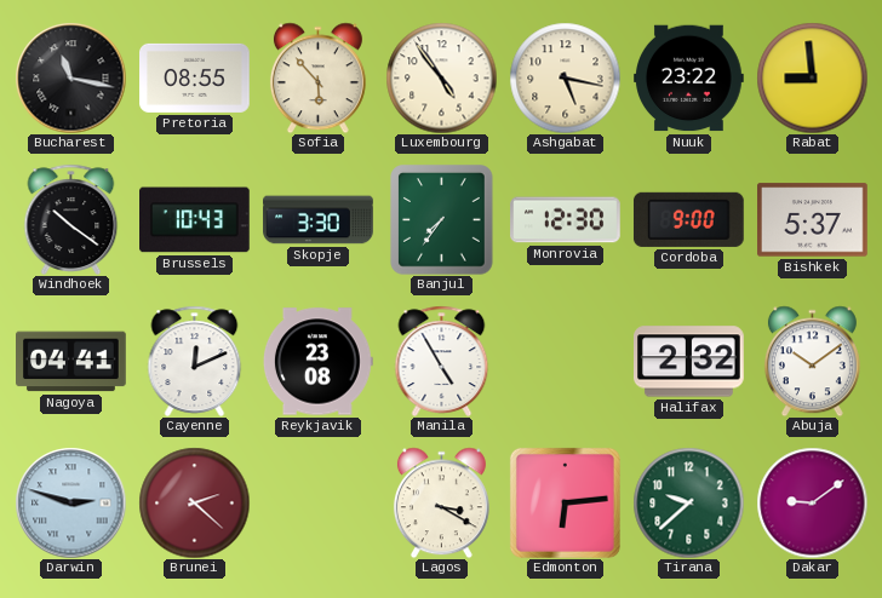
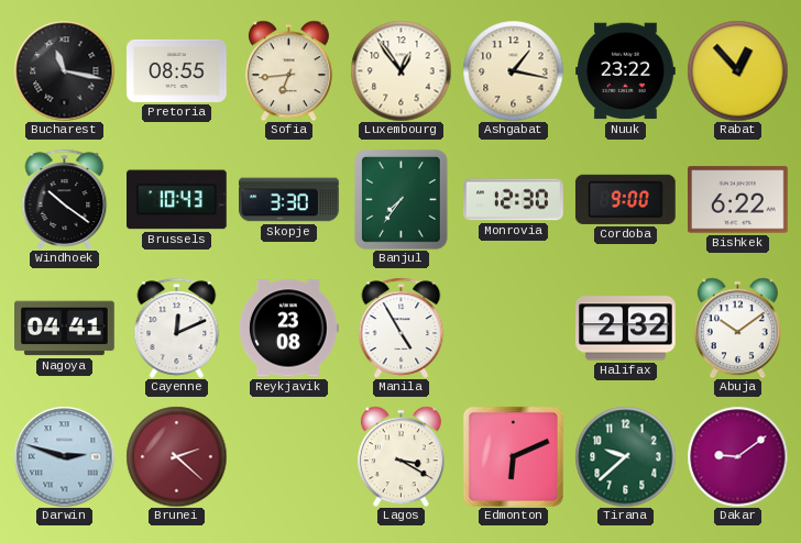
Sofia: 5:53 -> 6:44 (288, 70)
Luxembourg: 4:54 -> 12:54 (401, 70)
Ashgabat: 5:17 -> 1:17 (513, 70)
Rabat: 8:59 -> 12:53 (737, 70)
Bishkek: 5:37 -> 6:22 (738, 200)
Edmonton: 6:14 -> 6:11 (513, 456)
